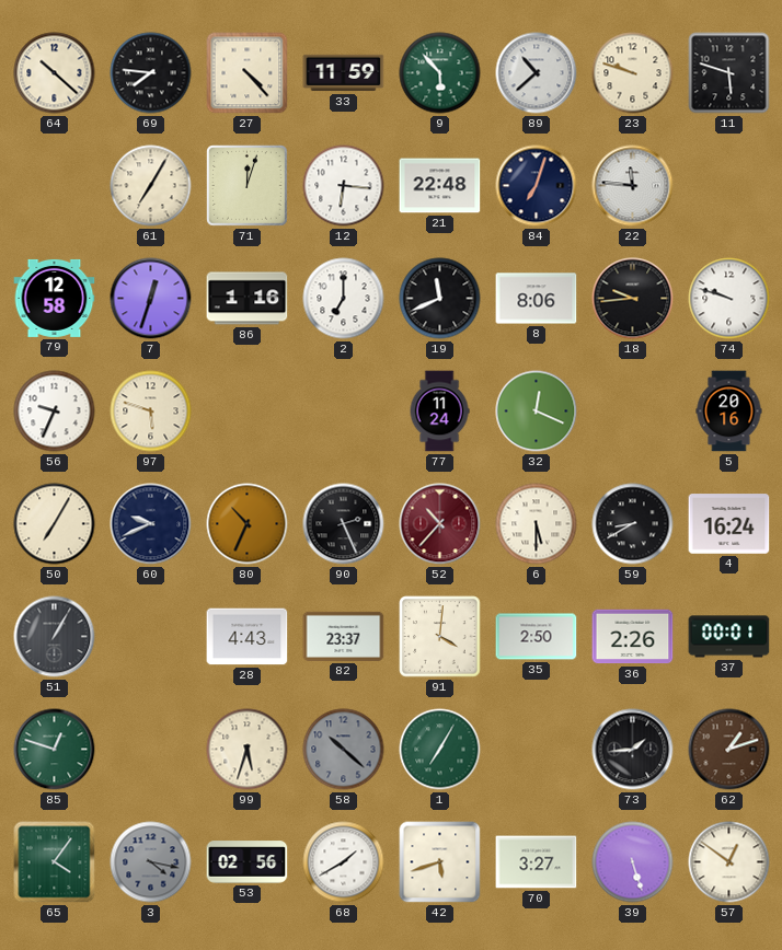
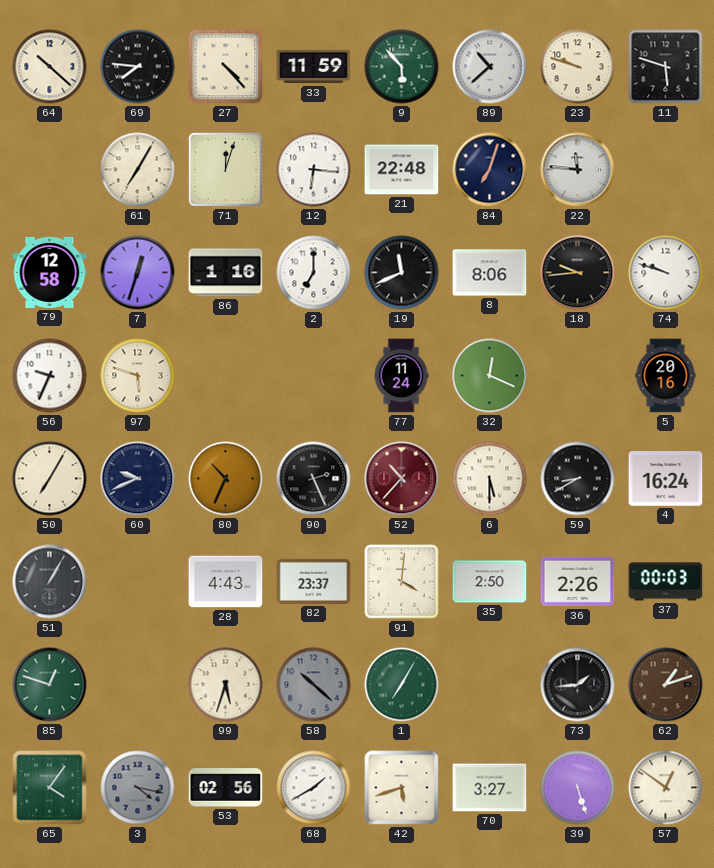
37: 00:01 -> 00:03 (666, 582)
